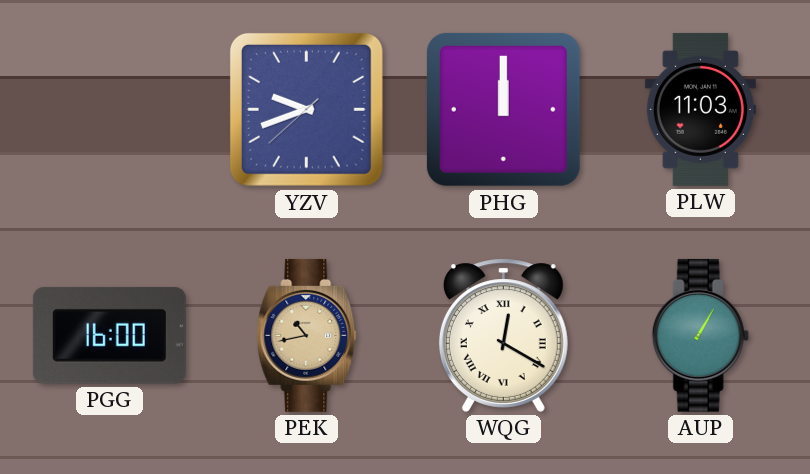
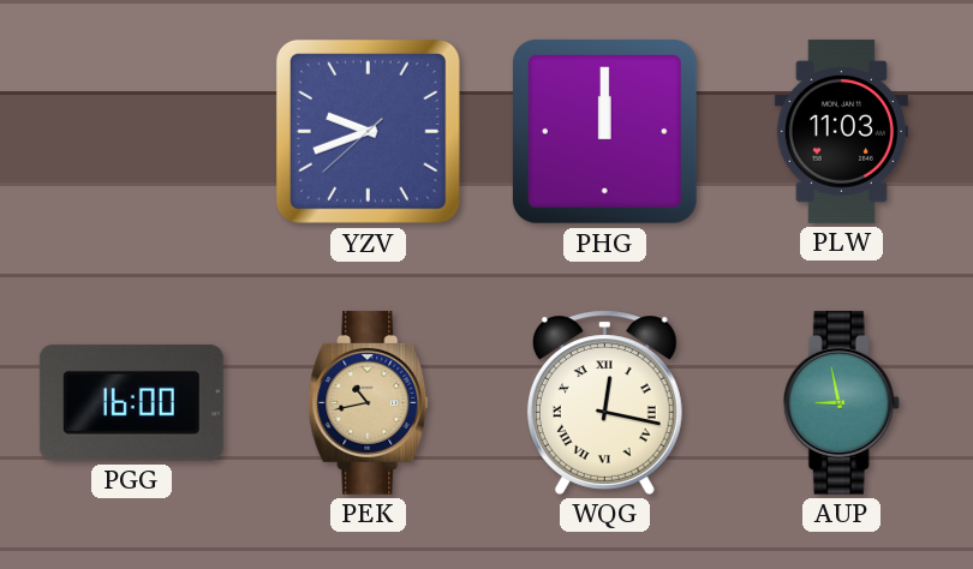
WQG: 12:20 -> 12:17 (604, 402)
AUP: 1:05 -> 8:58 (841, 402)
